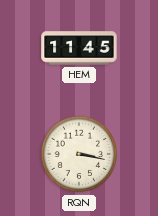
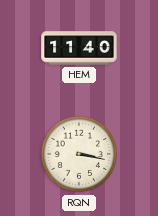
HEM: 11:45 -> 11:40 (79, 48)
